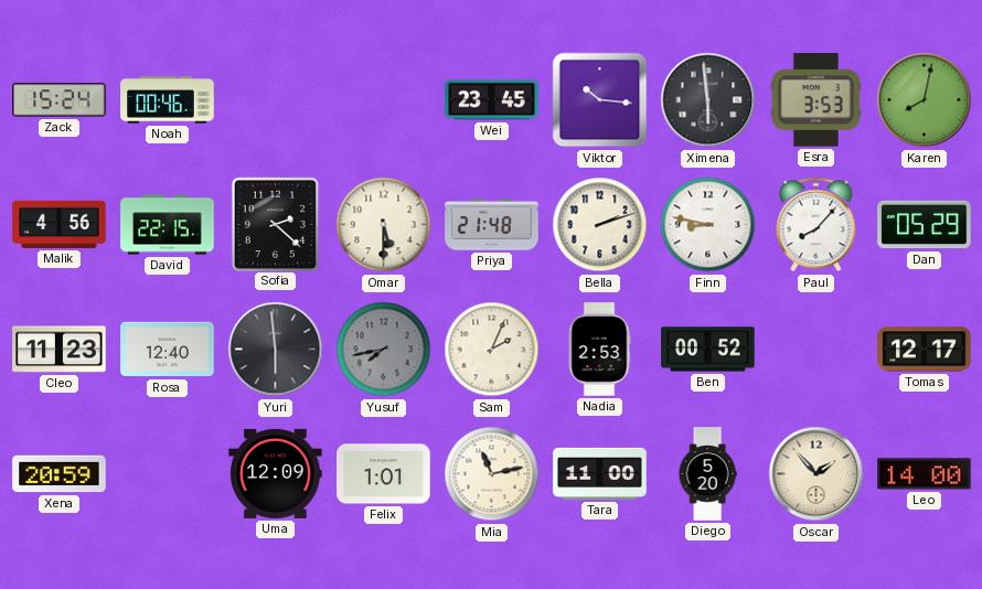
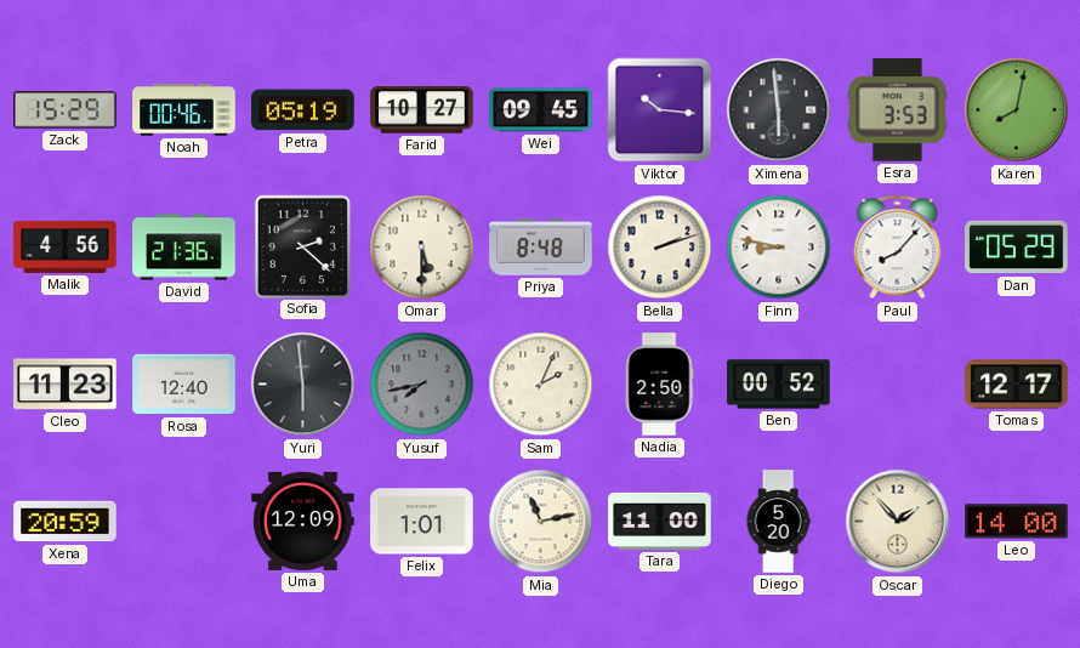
Zack: 15:24 -> 15:29 (66, 110)
Petra: none -> 05:19 (303, 110)
Farid: none -> 10:27 (422, 110)
Wei: 23:45 -> 09:45 (541, 110)
David: 22:15 -> 21:36 (184, 248)
Priya: 21:48 -> 8:48 (541, 248)
Nadia: 2:53 -> 2:50 (659, 385)
